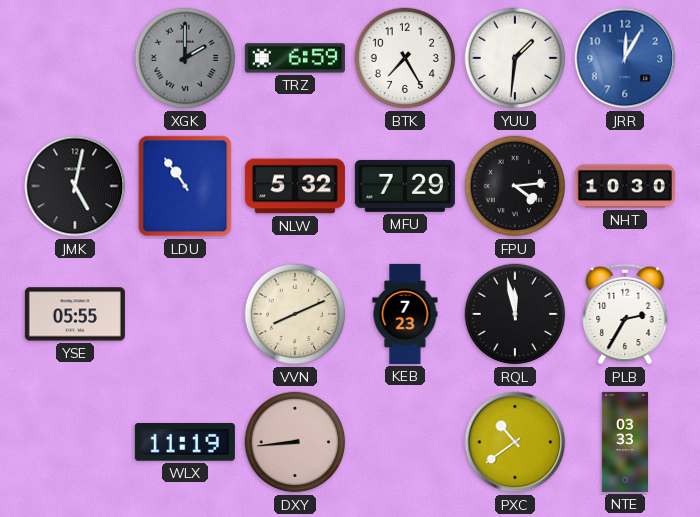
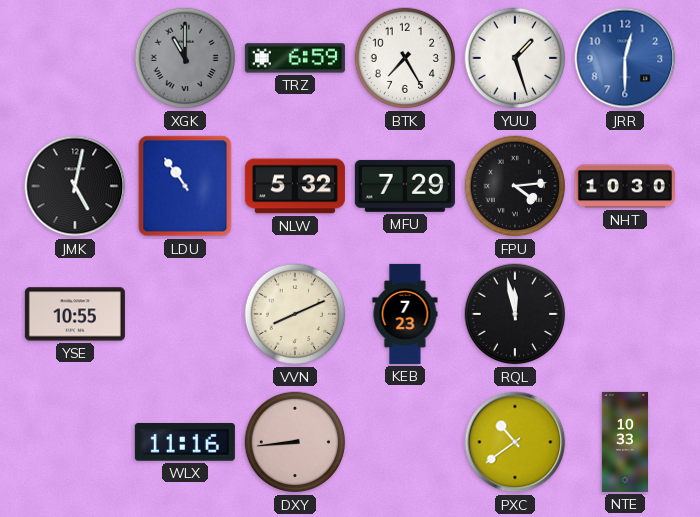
XGK: 2:00 -> 11:00 (185, 58)
YUU: 1:31 -> 1:27 (515, 58)
JRR: 12:05 -> 12:30 (625, 58)
YSE: 05:55 -> 10:55 (75, 314)
PLB: 2:35 -> none (625, 314)
WLX: 11:19 -> 11:16 (185, 443)
NTE: 03:33 -> 10:33 (625, 442)
